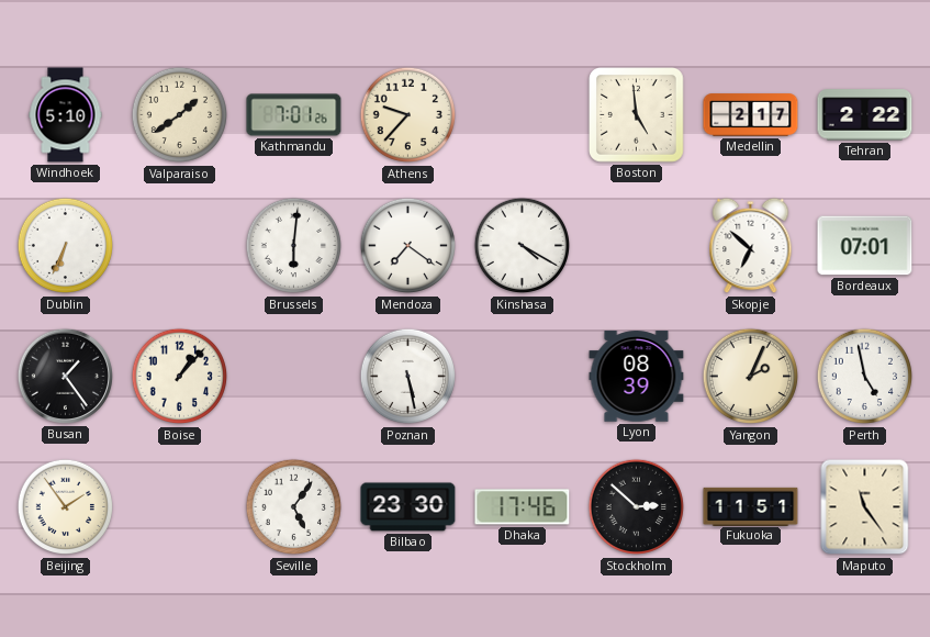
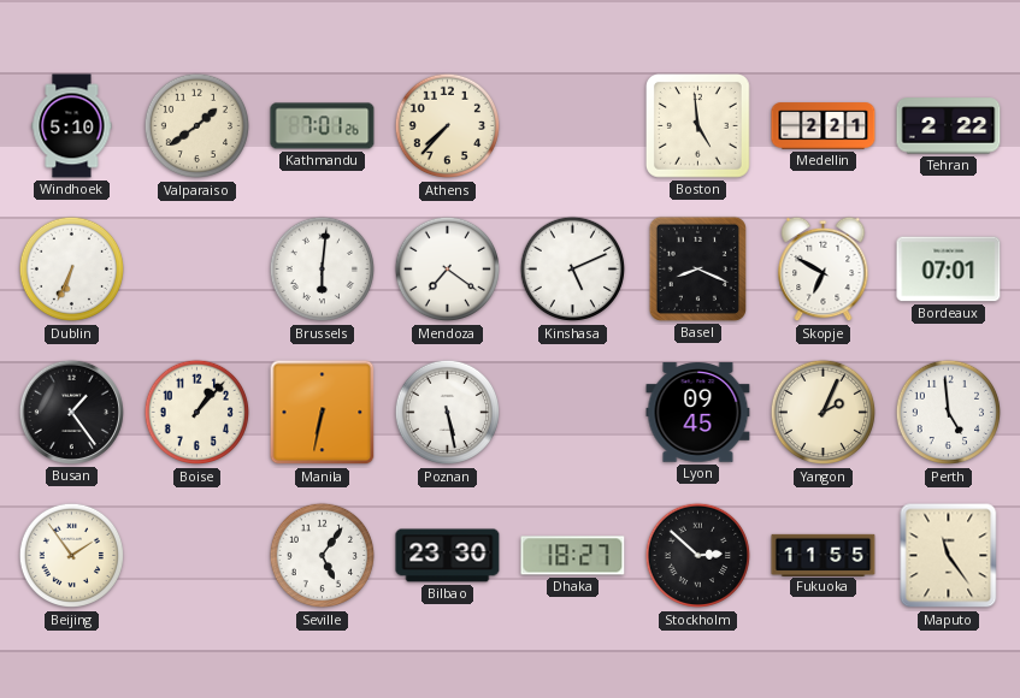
Athens: 9:37 -> 7:37 (448, 126)
Medellin: 2:17 -> 2:21 (824, 126)
Kinshasa: 4:20 -> 5:11 (573, 270)
Basel: none -> 8:19 (697, 268)
Skopje: 6:52 -> 6:50 (824, 270)
Manila: none -> 6:32 (323, 413)
Lyon: 08:39 -> 09:45 (698, 413)
Perth: 4:58 -> 4:59 (949, 413)
Dhaka: 17:46 -> 18:27 (573, 556)
Fukuoka: 11:51 -> 11:55 (824, 555)
